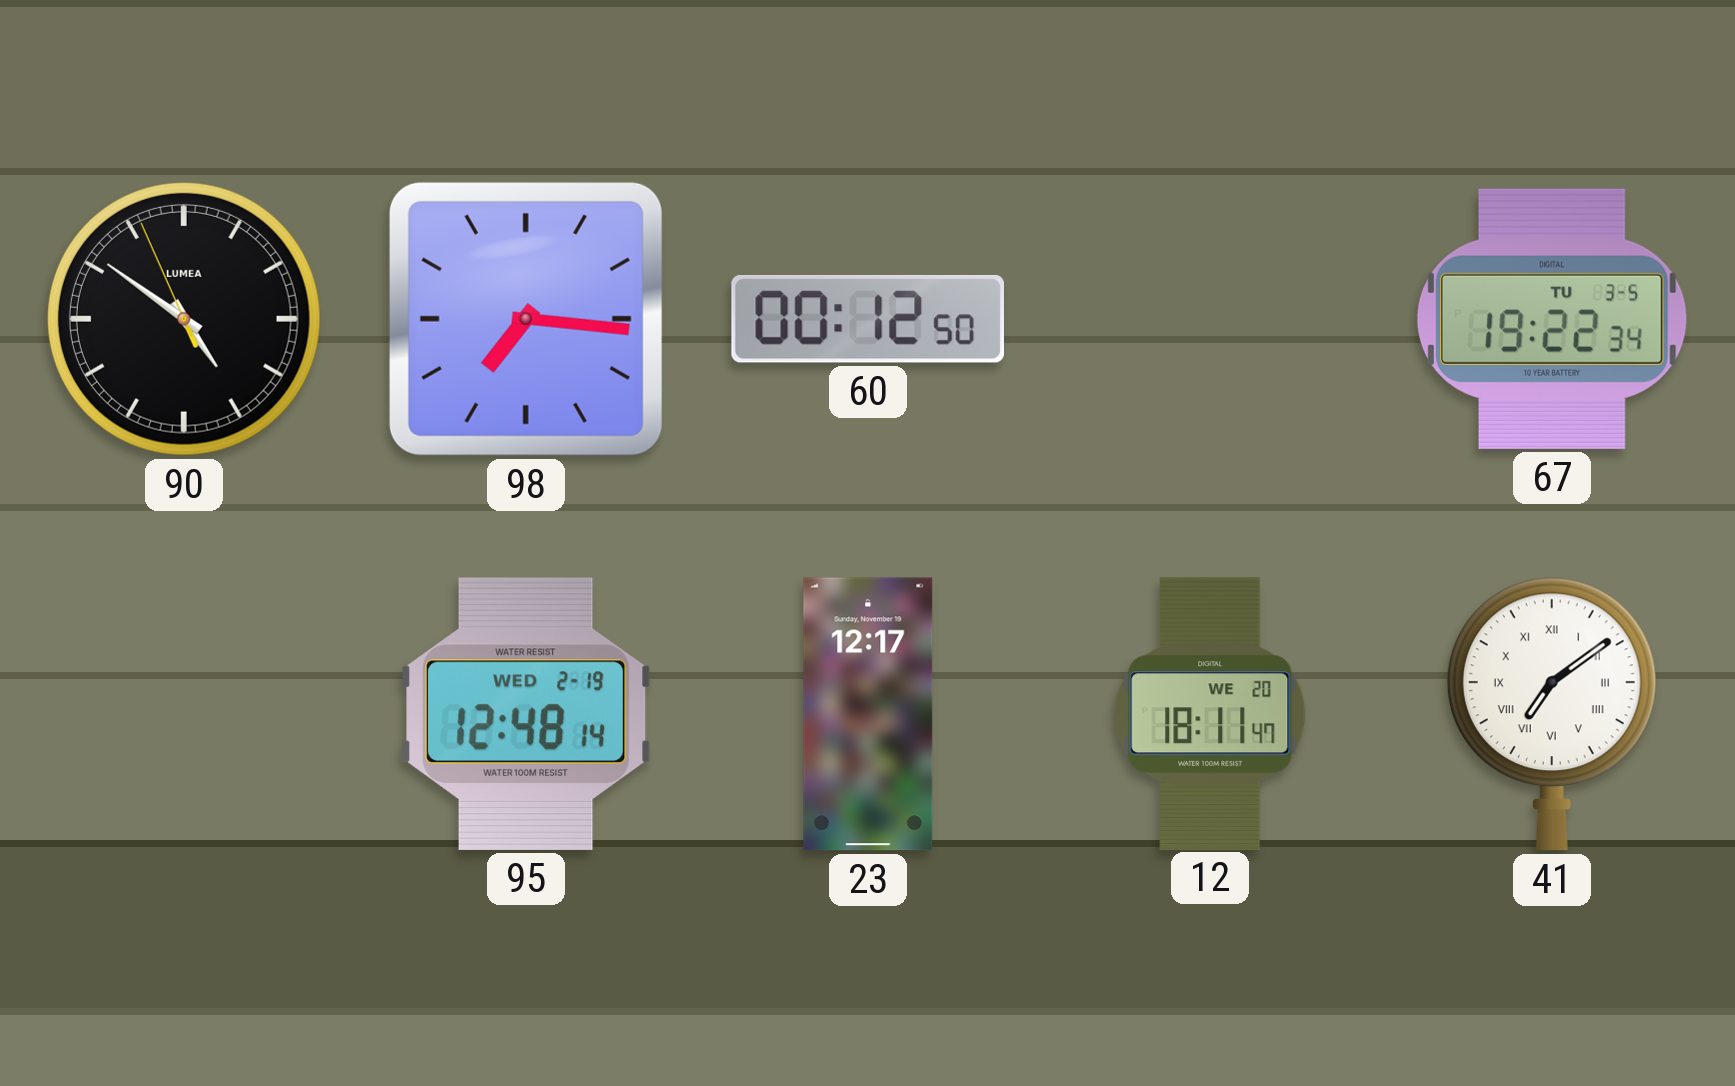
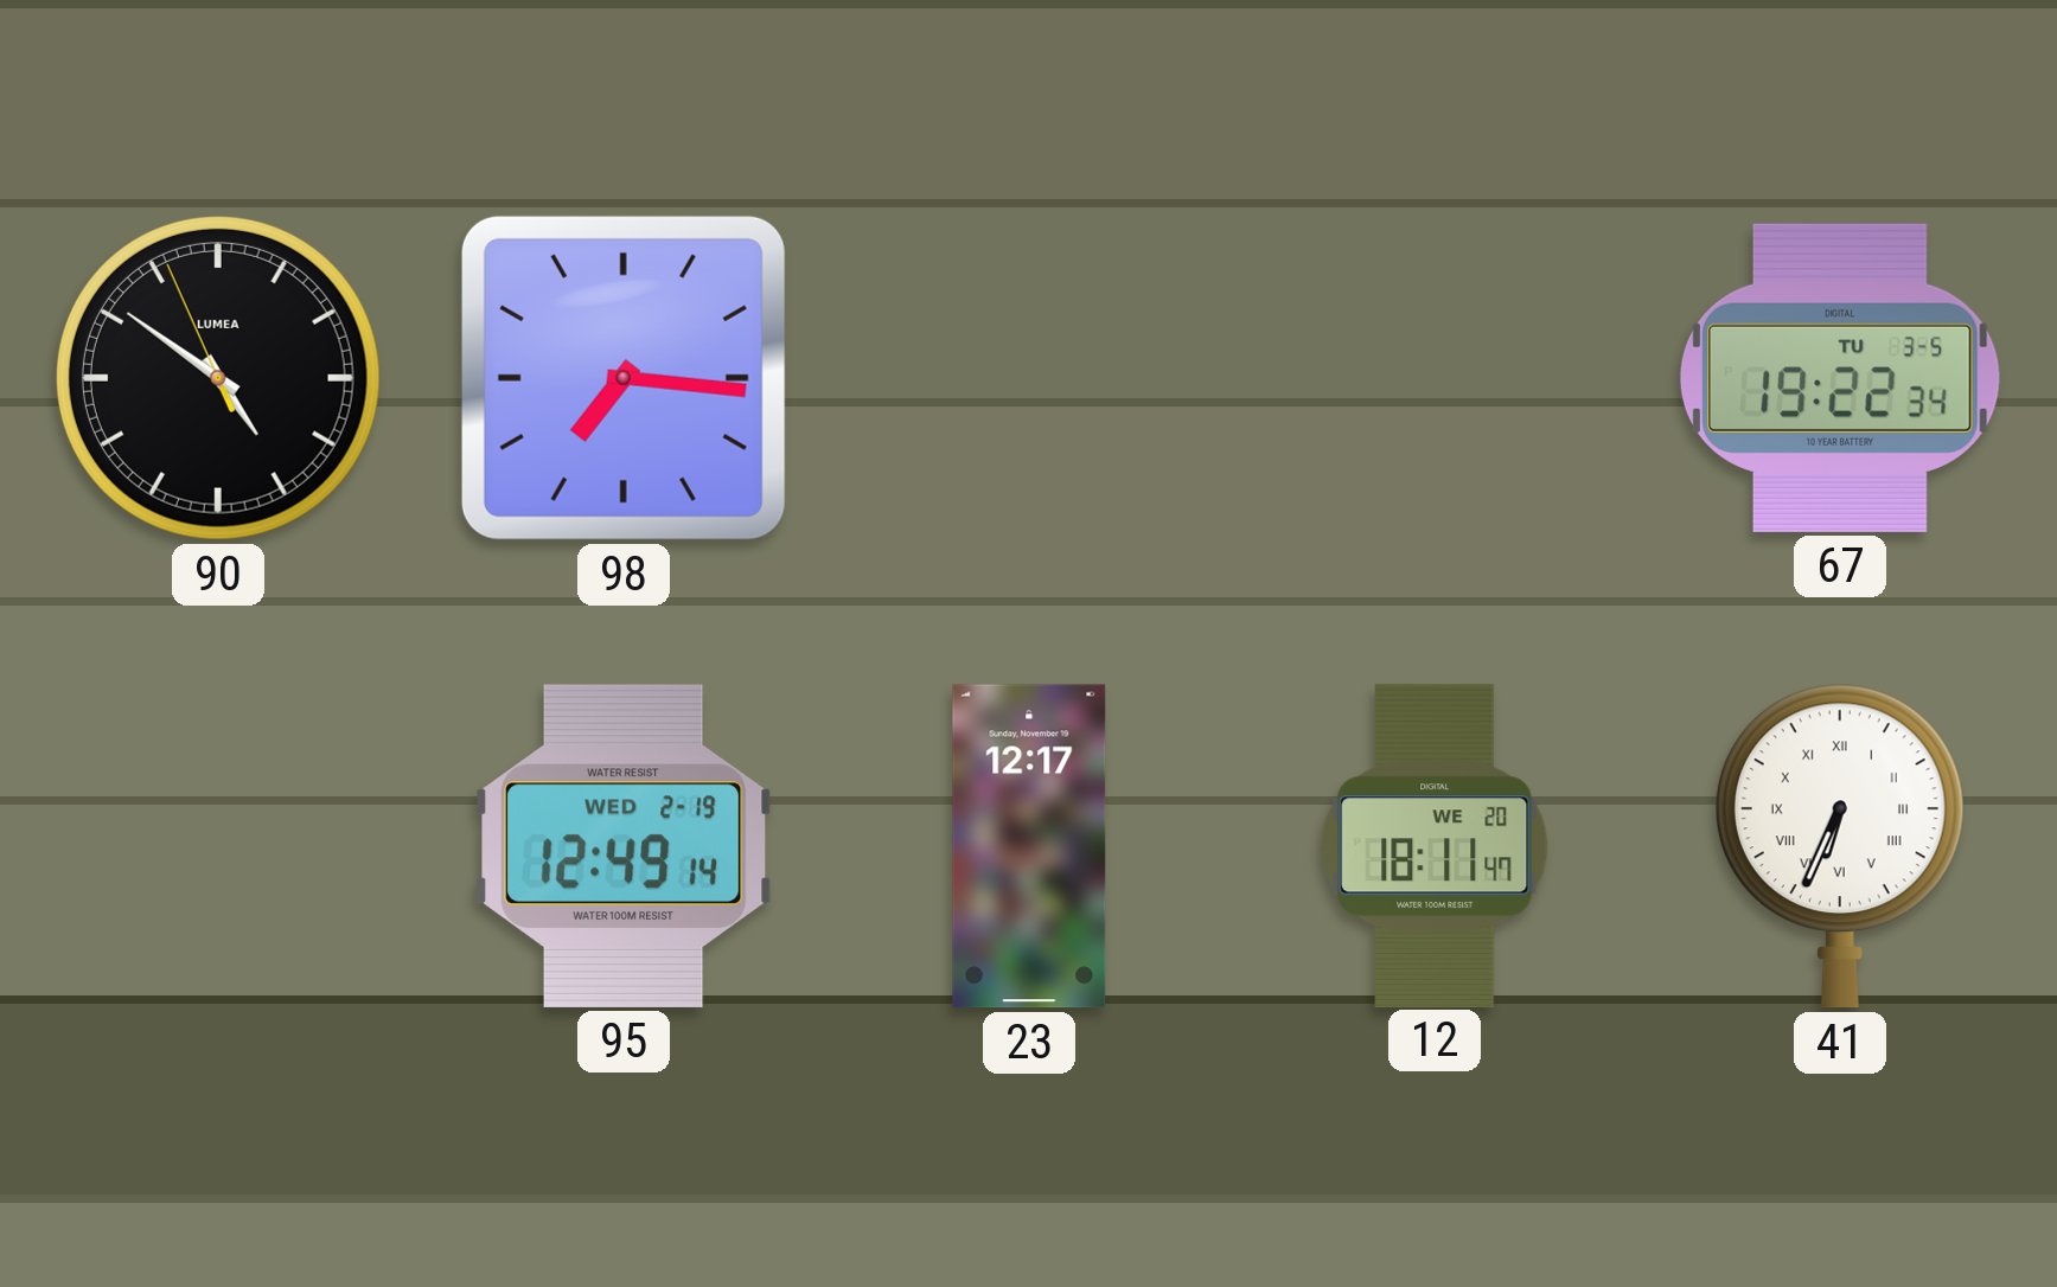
60: 00:12 -> none (867, 319)
95: 12:48 -> 12:49 (624, 846)
41: 7:09 -> 6:34 (1840, 846)
